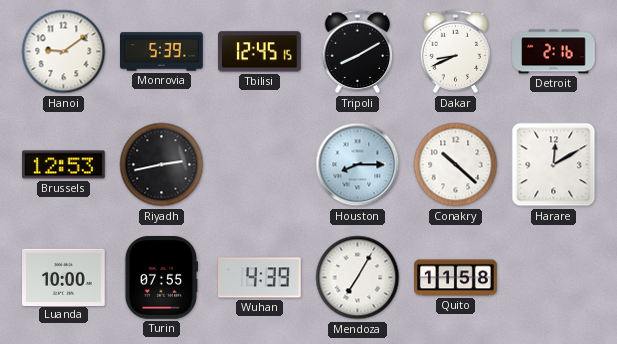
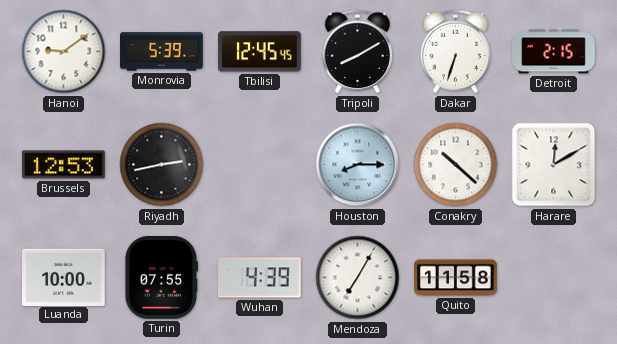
Tbilisi: 12:45:15 -> 12:45:45 (260, 52)
Dakar: 8:41 -> 6:33 (456, 52)
Detroit: 2:16 -> 2:15 (554, 52)
